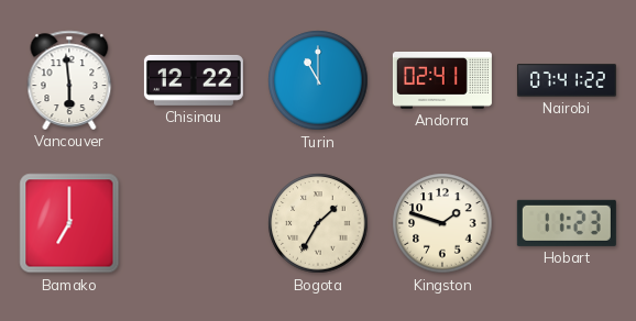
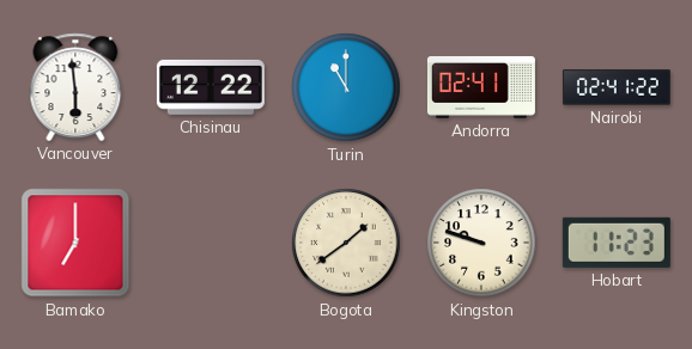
Nairobi: 07:41 -> 02:41 (617, 87)
Bogota: 1:35 -> 1:39 (346, 243)
Kingston: 1:48 -> 9:48 (481, 243)
